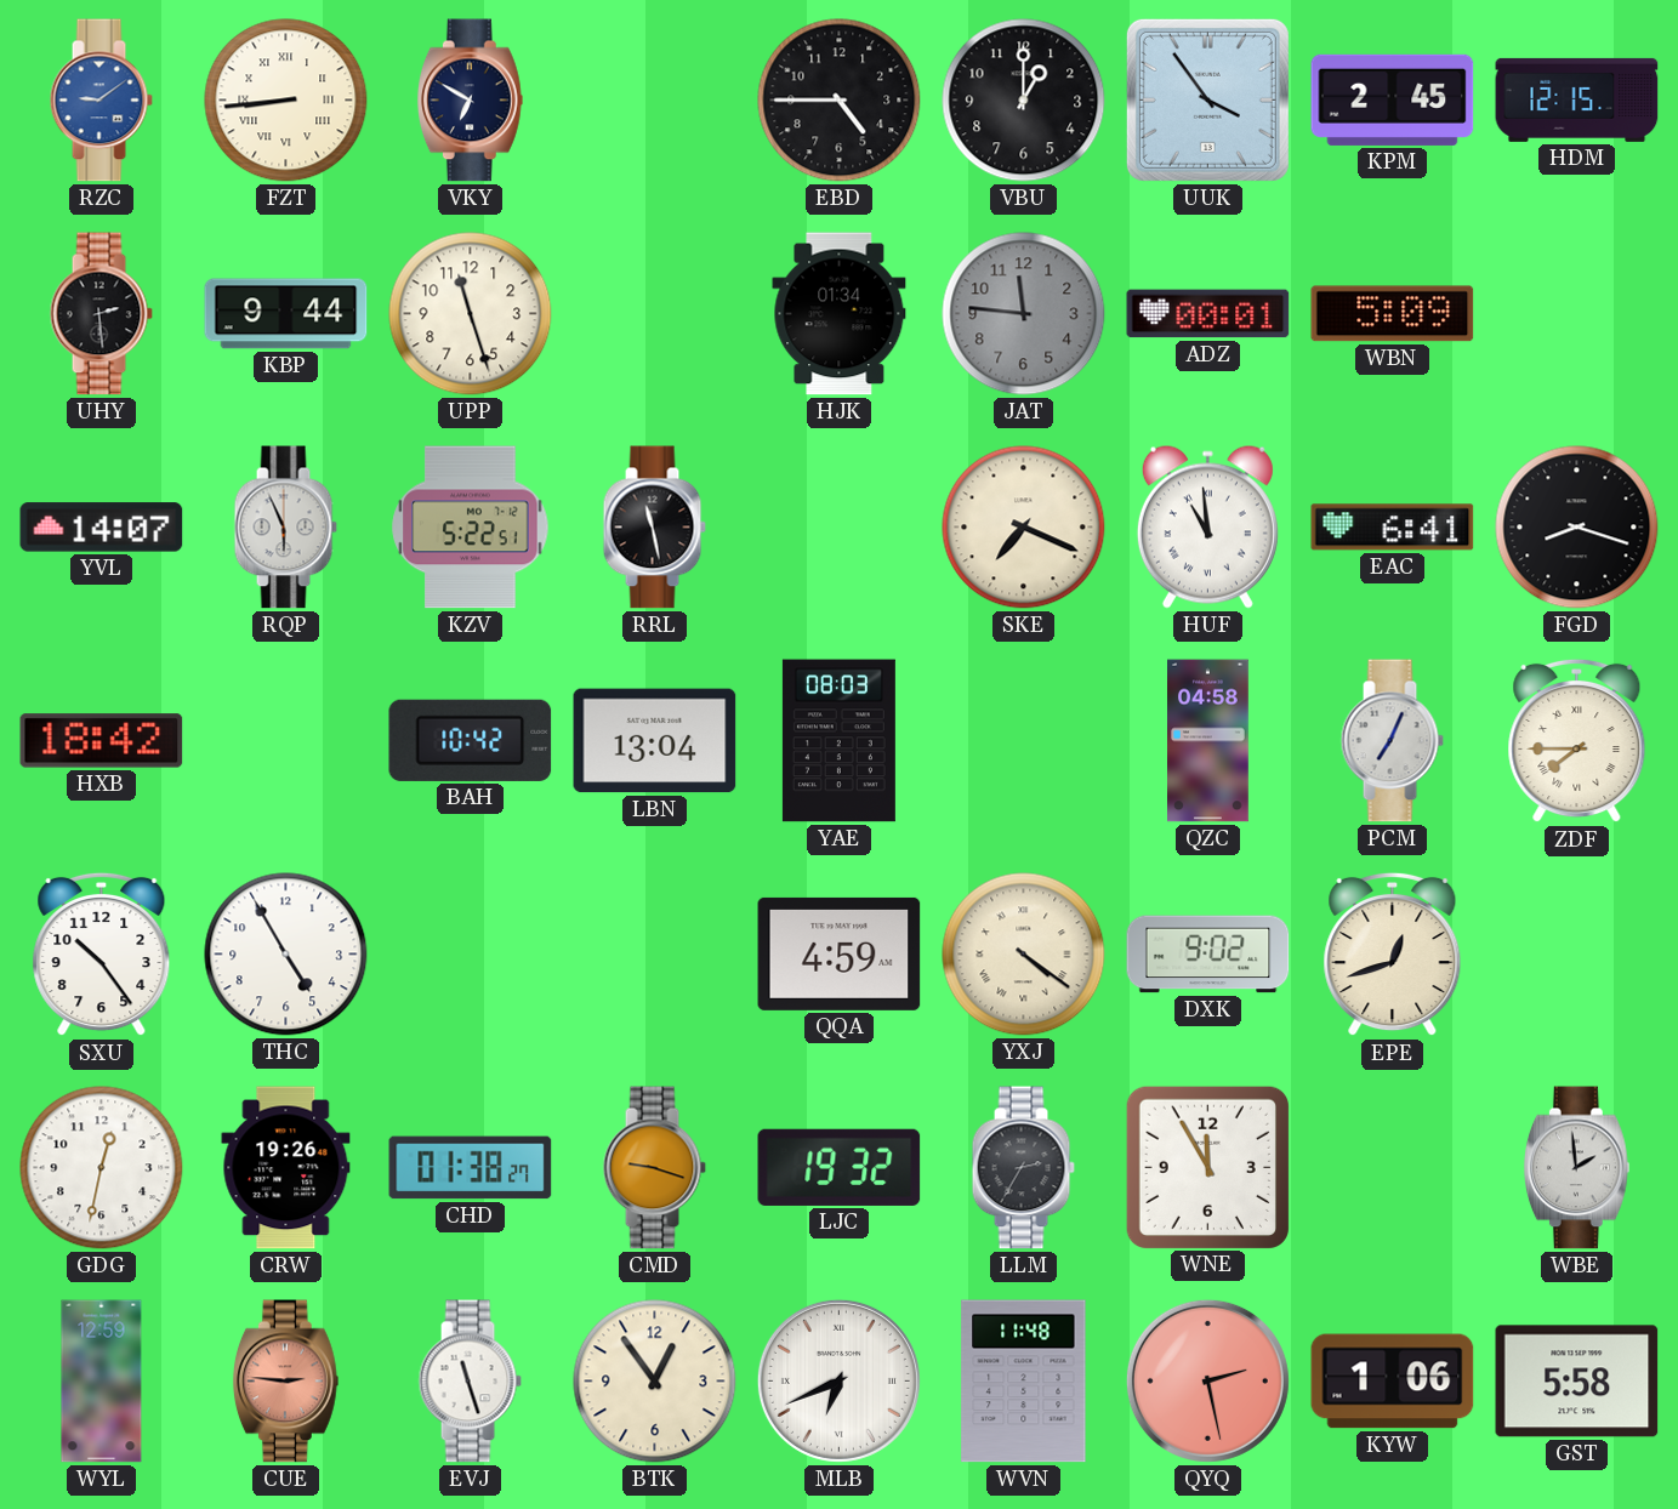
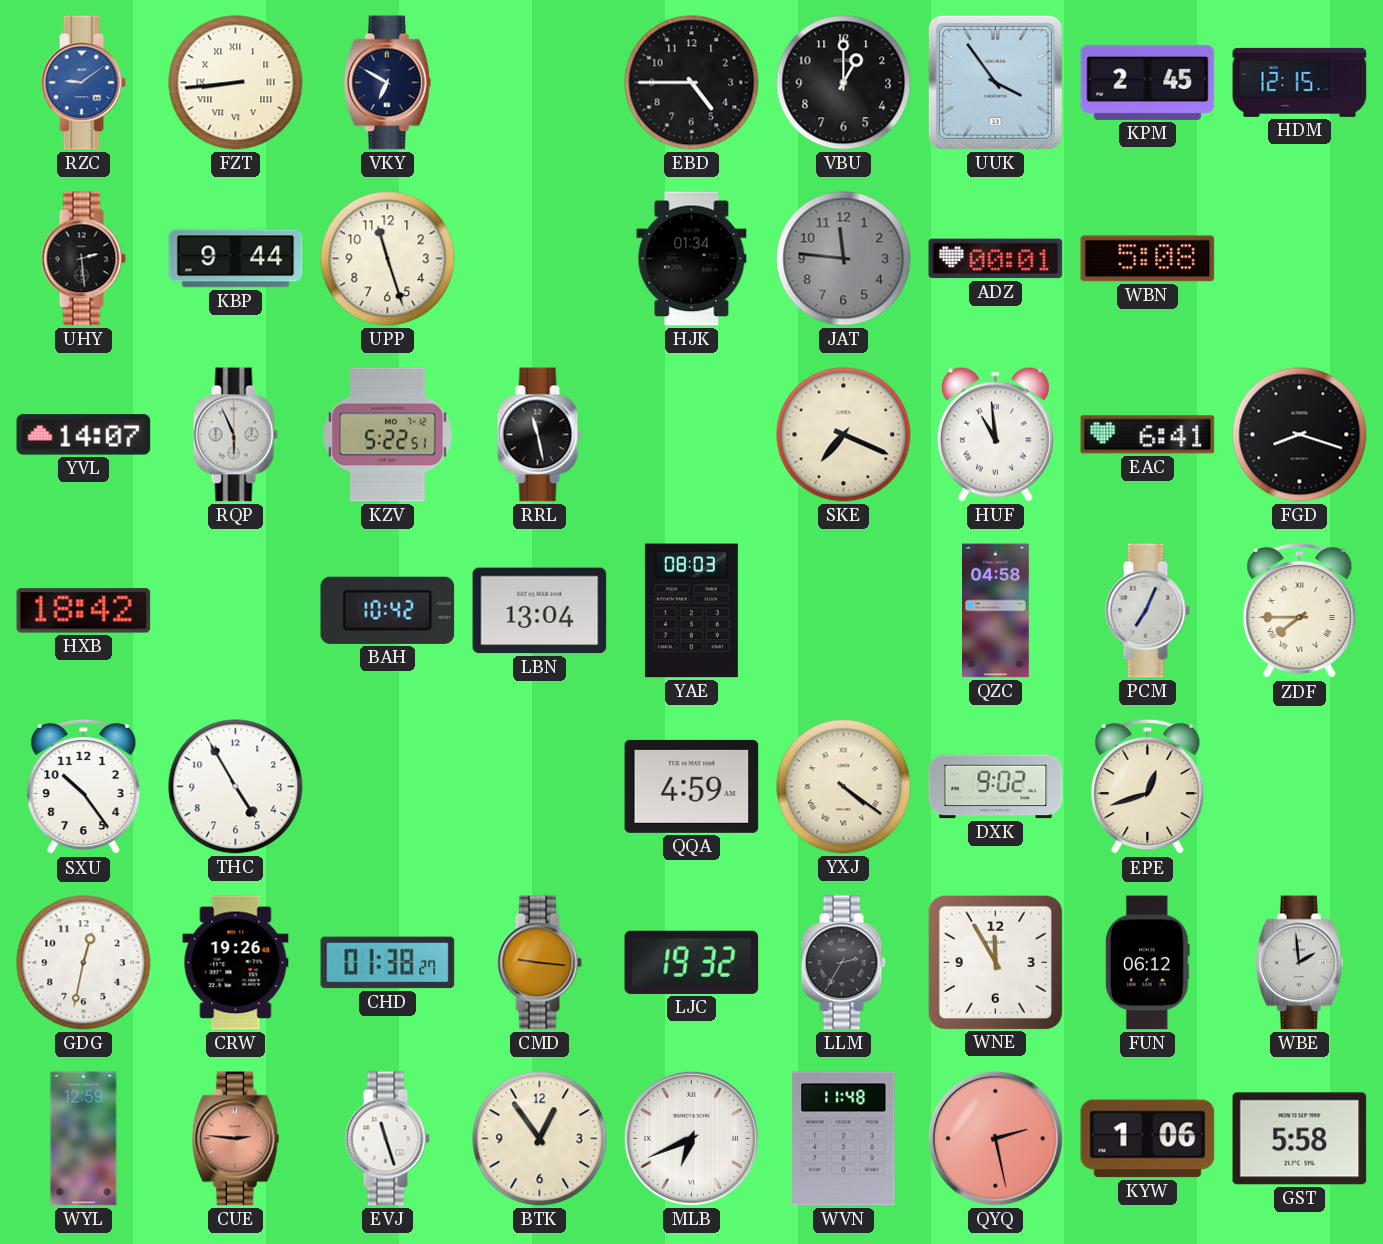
WBN: 5:09 -> 5:08 (1148, 259)
CMD: 9:18 -> 9:16 (539, 963)
FUN: none -> 06:12 (1148, 963)
